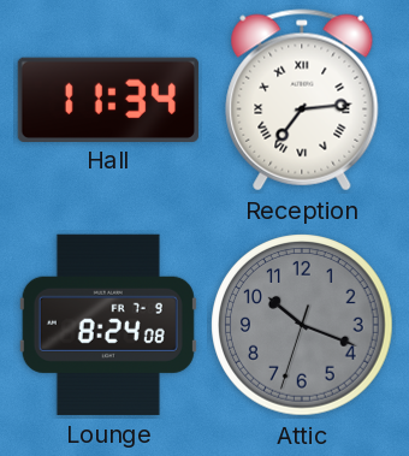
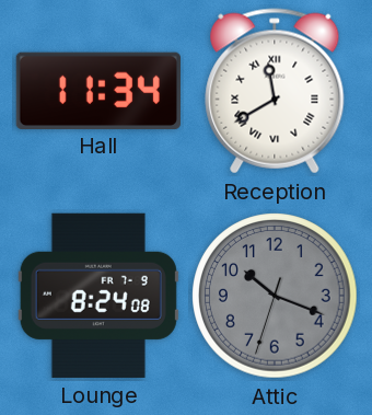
Reception: 7:14 -> 11:40 (275, 91)
